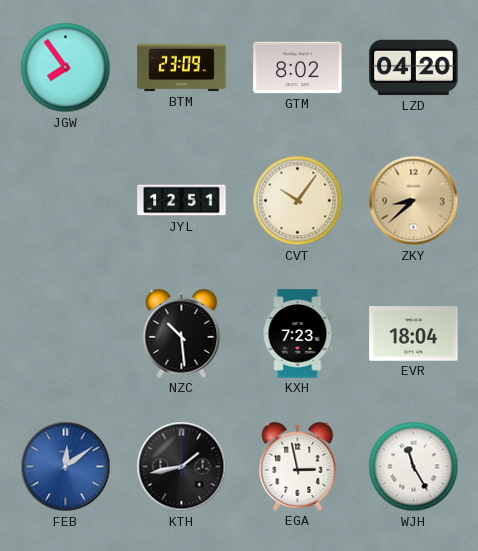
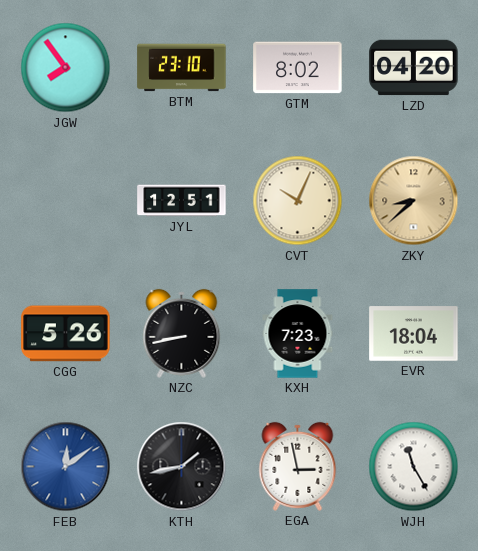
BTM: 23:09 -> 23:10 (182, 68)
CVT: 10:06 -> 10:04 (298, 201)
CGG: none -> 5:26 (66, 334)
NZC: 10:29 -> 8:43 (182, 333)
